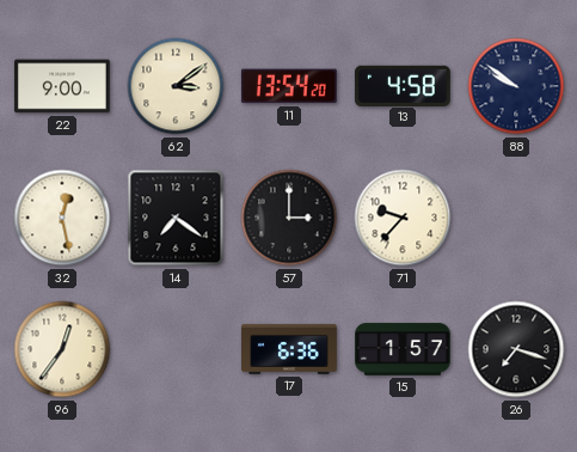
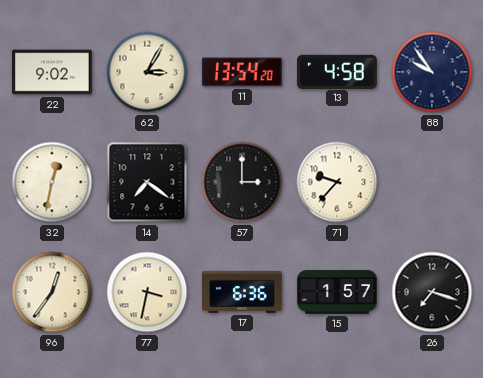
22: 9:00 -> 9:02 (52, 72)
62: 3:09 -> 3:05 (147, 72)
88: 9:51 -> 9:54 (432, 72)
32: 12:28 -> 12:32 (52, 182)
77: none -> 3:32 (147, 292)
